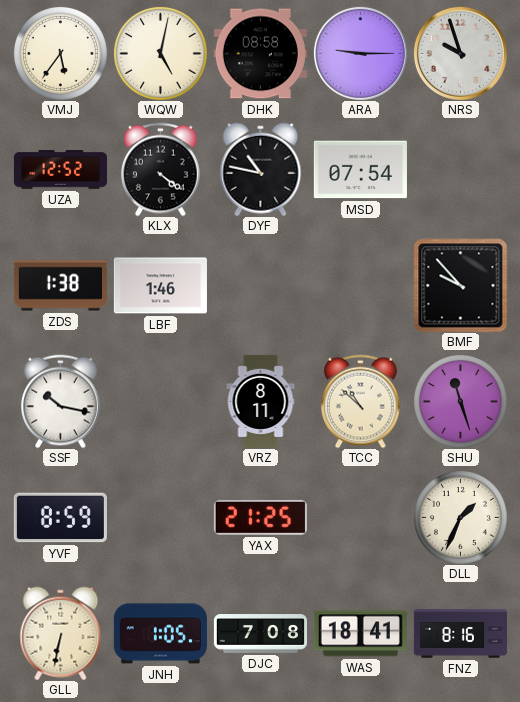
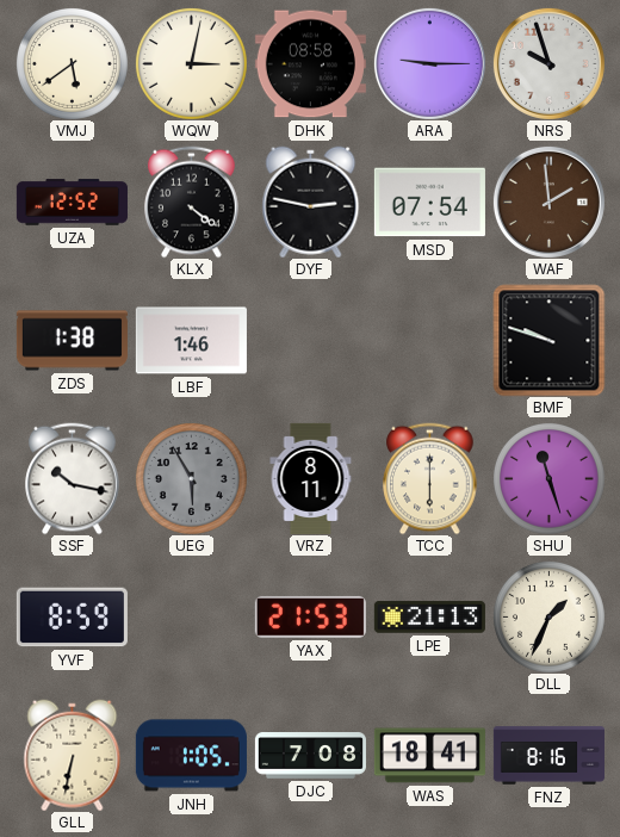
VMJ: 5:36 -> 5:39 (72, 63)
WQW: 5:02 -> 3:02 (191, 63)
DYF: 10:47 -> 2:47 (311, 201)
WAF: none -> 1:59 (548, 201)
BMF: 9:53 -> 9:48 (548, 340)
UEG: none -> 5:55 (191, 478)
TCC: 10:52 -> 6:00 (430, 478)
YAX: 21:25 -> 21:53 (310, 616)
LPE: none -> 21:13 (429, 618)
